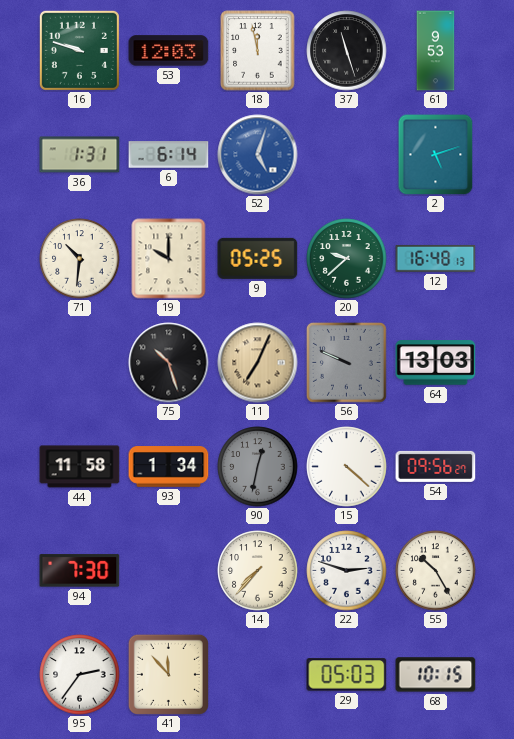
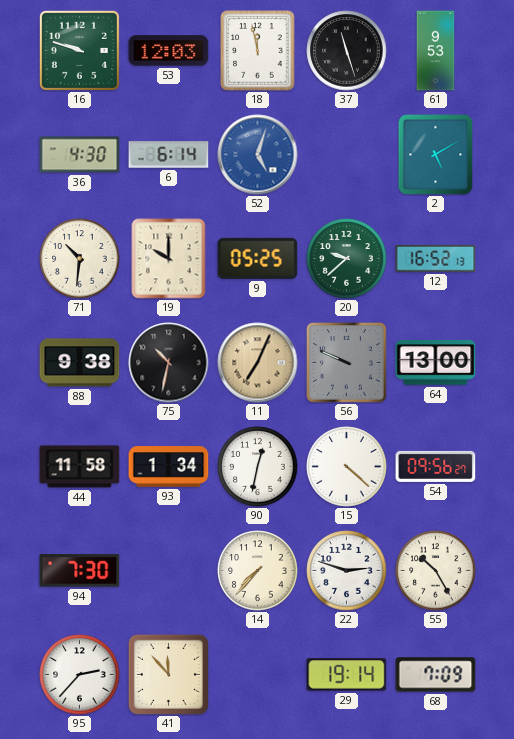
36: 1:31 -> 4:30 (80, 155)
2: 5:12 -> 5:10 (436, 154)
12: 16:48 -> 16:52 (436, 259)
88: none -> 9:38 (80, 363)
75: 10:27 -> 10:32 (169, 363)
64: 13:03 -> 13:00 (436, 363)
90 dial: grey -> white (258, 467)
95: 2:36 -> 2:37 (80, 675)
29: 05:03 -> 19:14 (347, 675)
68: 10:15 -> 7:09 (436, 675)
